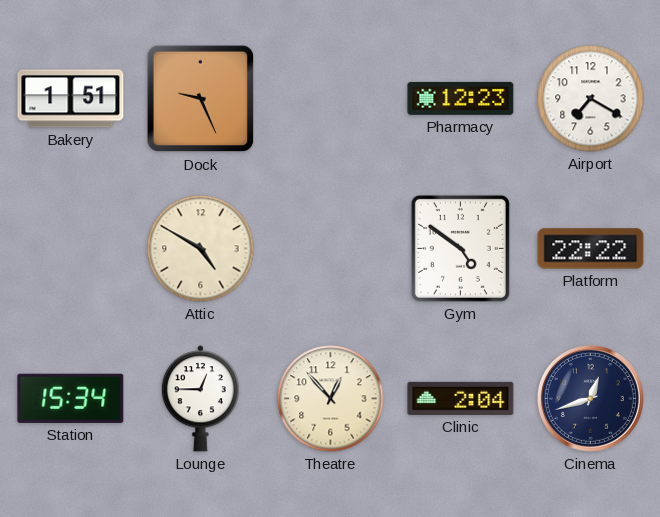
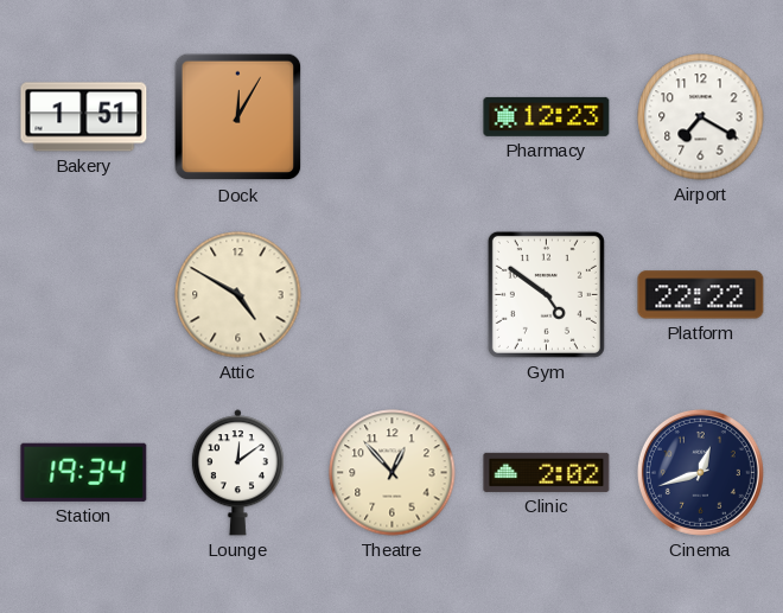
Dock: 9:26 -> 12:05 (238, 117)
Station: 15:34 -> 19:34 (84, 472)
Lounge: 12:45 -> 12:09 (237, 473)
Clinic: 2:04 -> 2:02 (547, 472)
